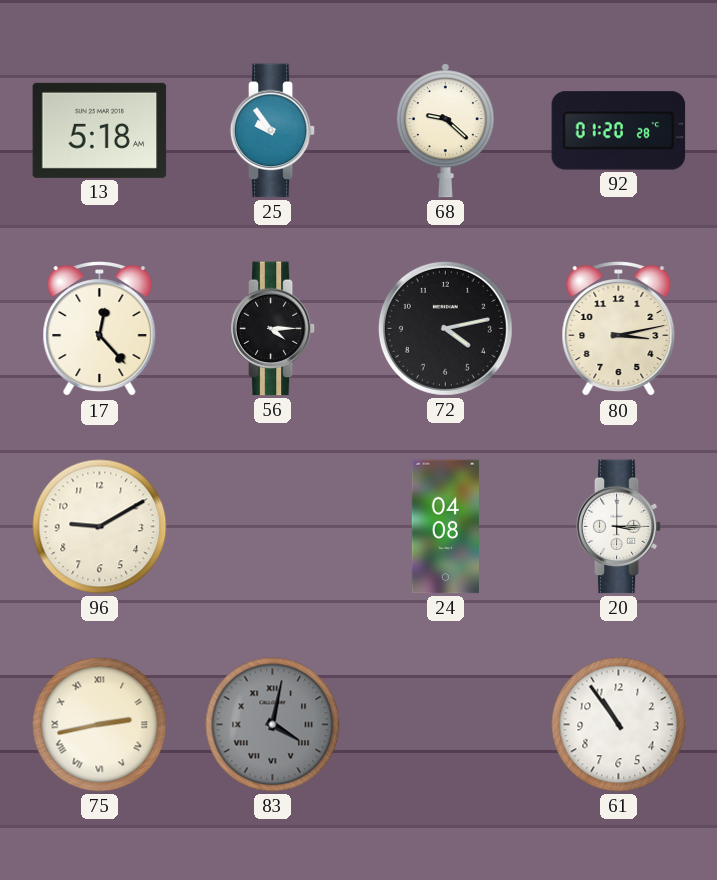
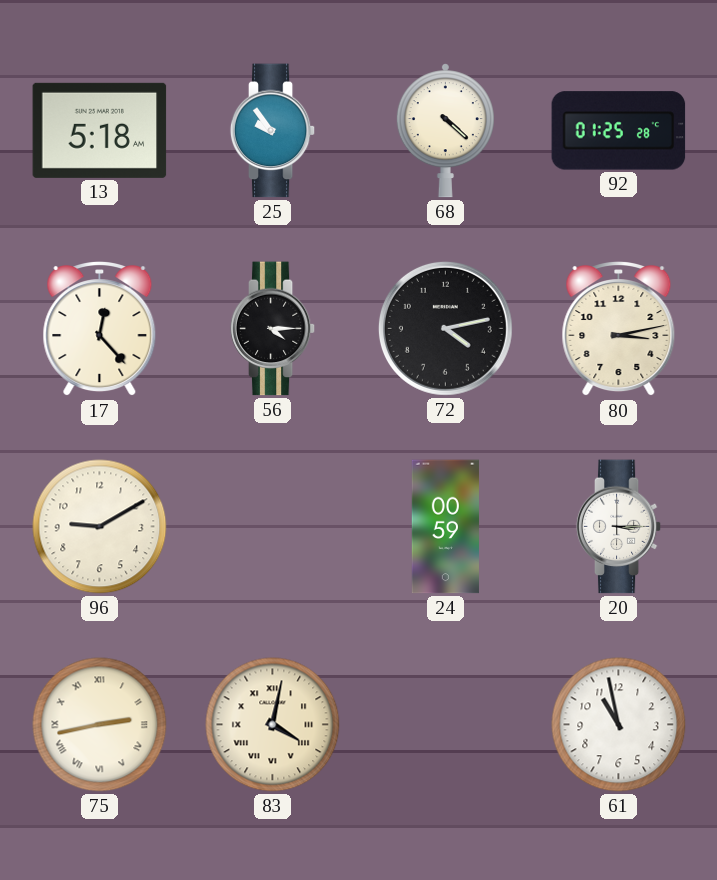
68: 9:22 -> 4:22 (445, 131)
92: 01:20 -> 01:25 (619, 131)
24: 04:08 -> 00:59 (445, 527)
83 dial: grey -> cream (273, 725)
61: 10:54 -> 10:58 (619, 725)
